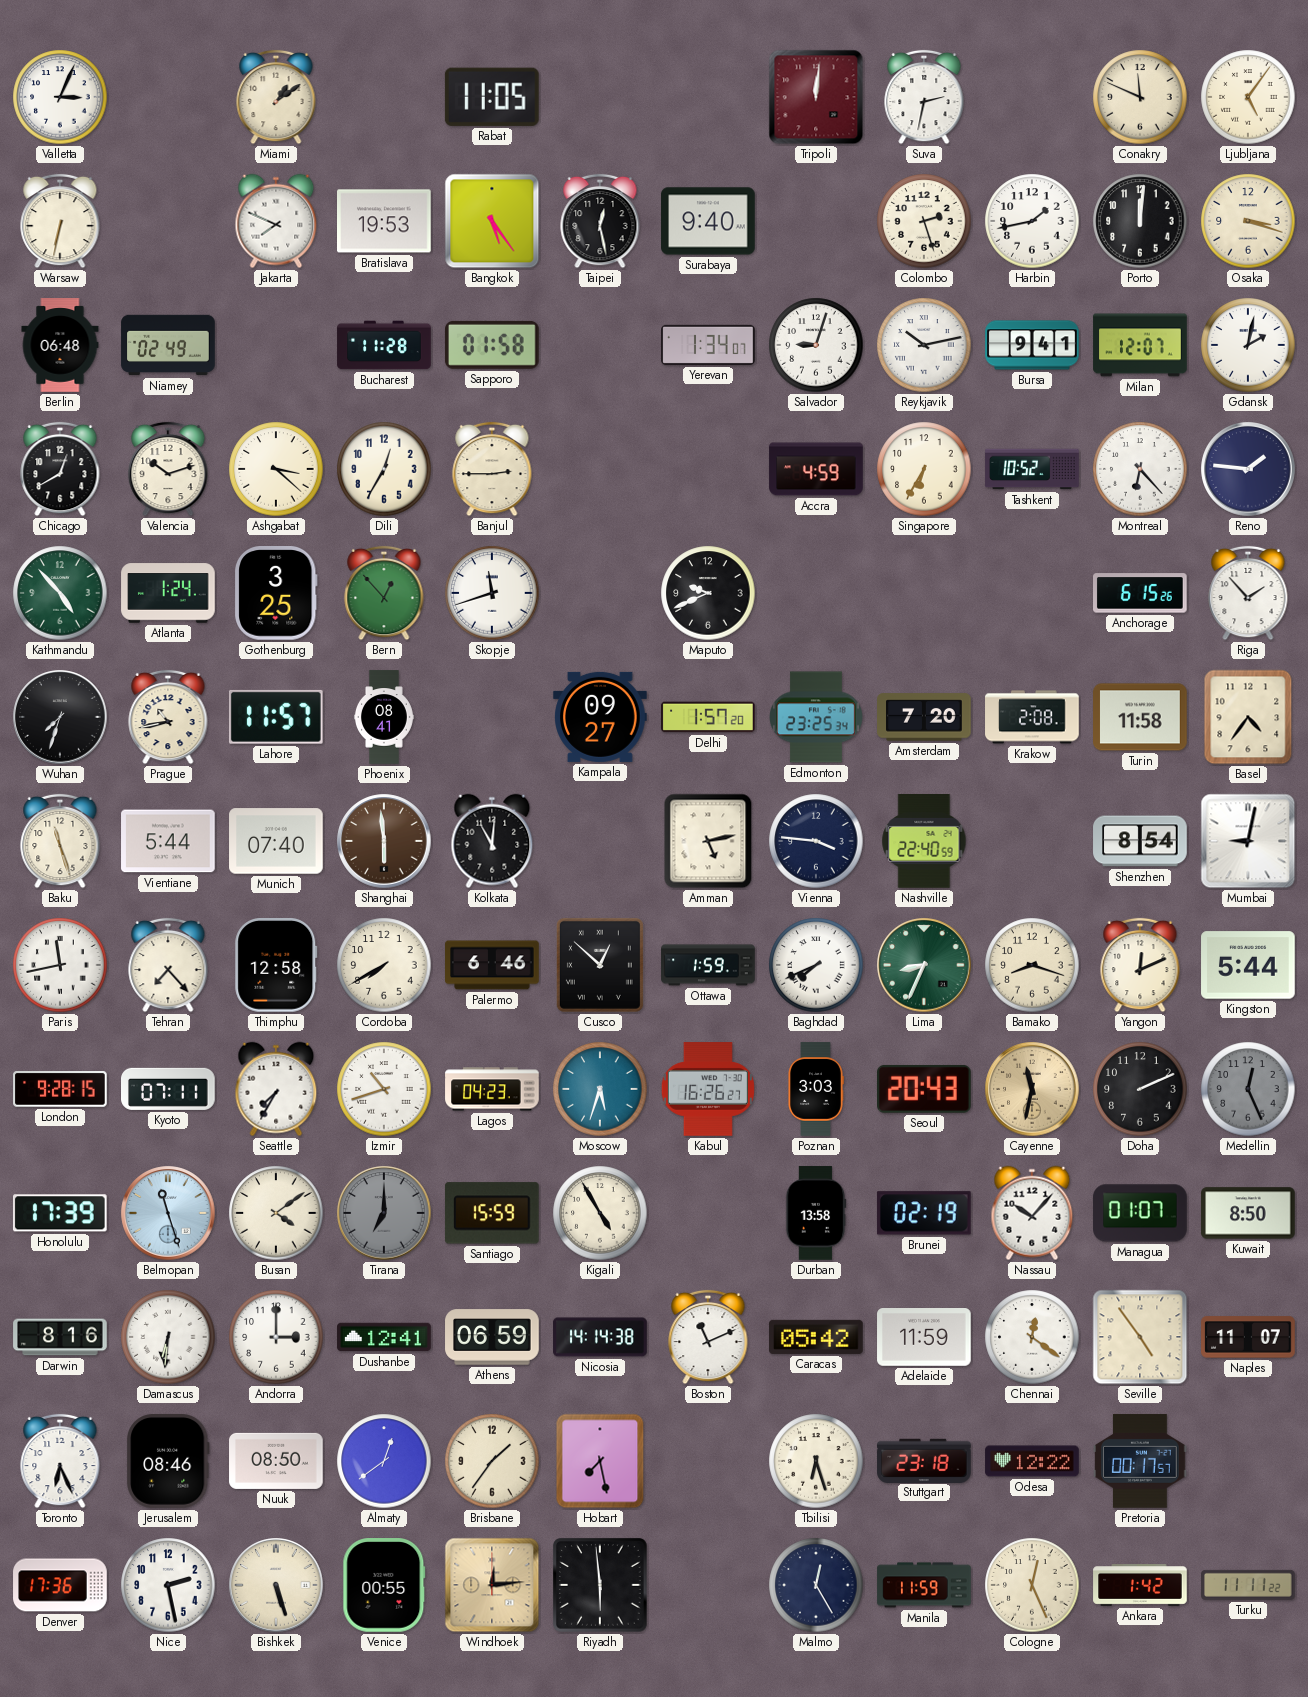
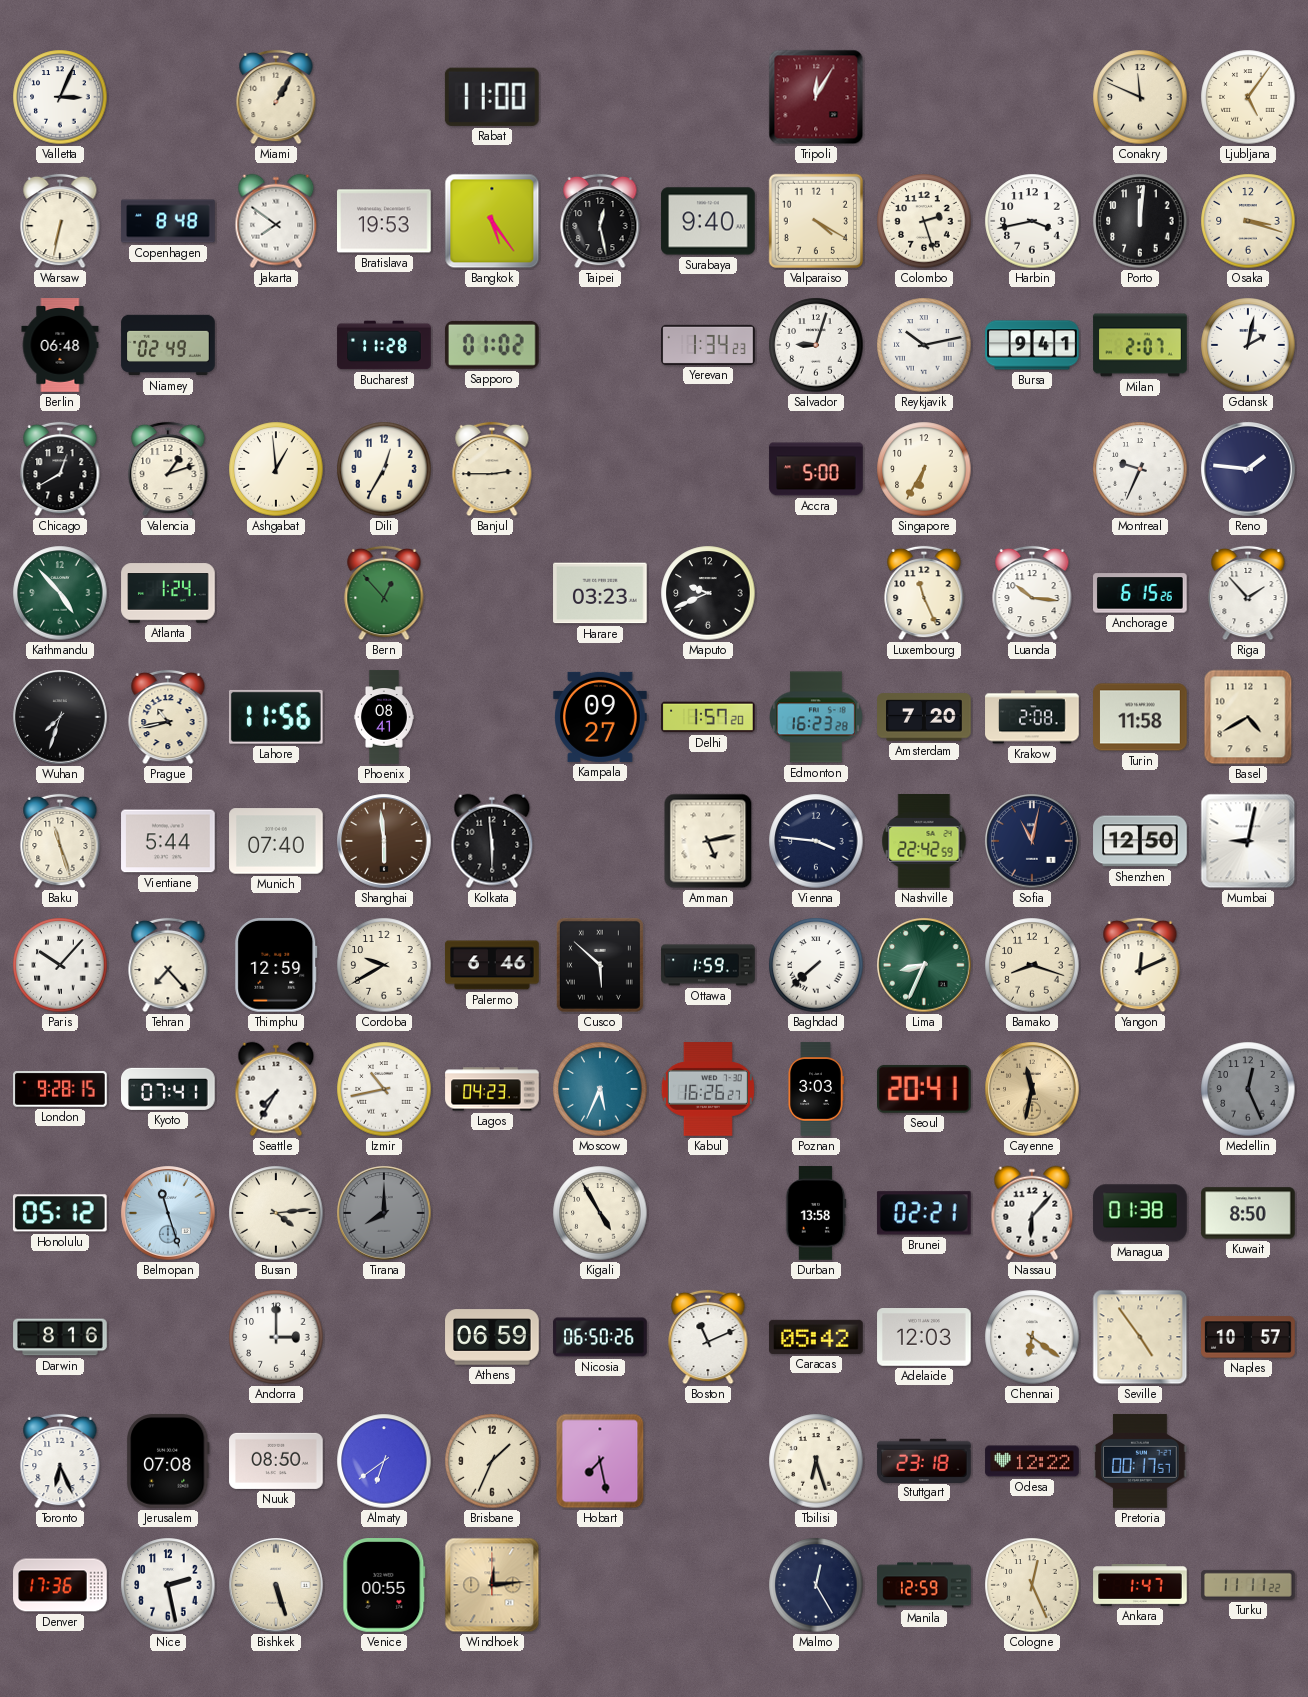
Miami: 1:09 -> 1:05 (276, 97)
Rabat: 11:05 -> 11:00 (492, 97)
Tripoli: 12:01 -> 12:05 (816, 97)
Suva: 2:32 -> none (924, 97)
Copenhagen: none -> 8:48 (168, 221)
Jakarta: 7:49 -> 7:51 (276, 221)
Valparaiso: none -> 4:20 (816, 221)
Harbin: 1:43 -> 3:43 (1032, 221)
Sapporo: 01:58 -> 01:02 (492, 345)
Yerevan: 1:34:07 -> 1:34:23 (708, 345)
Milan: 12:07 -> 2:07 (1140, 345)
Valencia: 10:12 -> 1:12 (168, 469)
Ashgabat: 3:22 -> 12:59 (276, 469)
Accra: 4:59 -> 5:00 (816, 469)
Tashkent: 10:52 -> none (1032, 469)
Montreal: 6:23 -> 9:34 (1140, 469)
Gothenburg: 3:25 -> none (276, 594)
Skopje: 11:42 -> none (492, 593)
Harare: none -> 03:23 (600, 593)
Luxembourg: none -> 11:26 (924, 593)
Luanda: none -> 10:16 (1032, 593)
Lahore: 11:57 -> 11:56 (276, 717)
Edmonton: 23:25 -> 16:23 (816, 717)
Basel: 4:36 -> 4:40 (1248, 717)
Kolkata: 11:01 -> 5:59 (492, 841)
Nashville: 22:40 -> 22:42 (924, 841)
Sofia: none -> 11:02 (1032, 841)
Shenzhen: 8:54 -> 12:50 (1140, 841)
Paris: 11:43 -> 10:07 (60, 965)
Thimphu: 12:58 -> 12:59 (276, 966)
Cordoba: 7:40 -> 9:40 (384, 965)
Cusco: 12:52 -> 5:52 (600, 965)
Baghdad: 7:41 -> 7:38 (816, 965)
Kingston: 5:44 -> none (1248, 965)
Kyoto: 07:11 -> 07:41 (168, 1089)
Izmir: 10:42 -> 10:43 (384, 1089)
Moscow: 5:33 -> 5:34 (600, 1089)
Seoul: 20:43 -> 20:41 (925, 1089)
Doha: 2:11 -> none (1140, 1089)
Honolulu: 17:39 -> 05:12 (60, 1213)
Busan: 4:09 -> 4:14 (276, 1213)
Tirana: 7:00 -> 8:00 (384, 1213)
Santiago: 15:59 -> none (492, 1213)
Brunei: 02:19 -> 02:21 (924, 1213)
Nassau: 10:07 -> 6:07 (1032, 1213)
Managua: 01:07 -> 01:38 (1140, 1213)
Damascus: 6:31 -> none (168, 1337)
Dushanbe: 12:41 -> none (384, 1337)
Nicosia: 14:14 -> 06:50 (600, 1337)
Adelaide: 11:59 -> 12:03 (924, 1338)
Chennai: 12:21 -> 6:21 (1032, 1337)
Naples: 11:07 -> 10:57 (1248, 1337)
Jerusalem: 08:46 -> 07:08 (169, 1462)
Almaty: 12:39 -> 6:39 (384, 1461)
Brisbane: 1:36 -> 1:34 (492, 1461)
Riyadh: 5:59 -> none (600, 1585)
Manila: 11:59 -> 12:59 (924, 1585)
Ankara: 1:42 -> 1:47 (1140, 1586)
